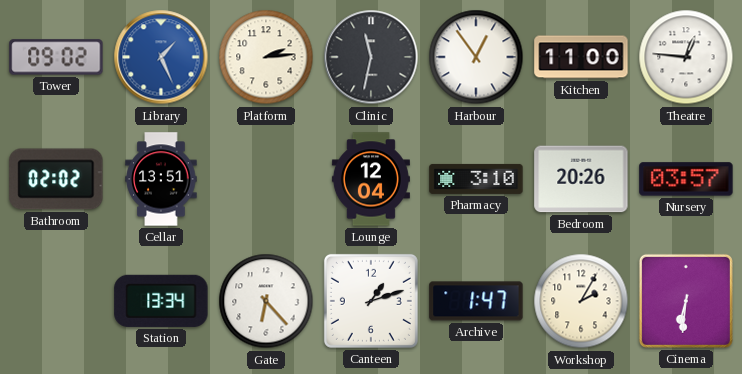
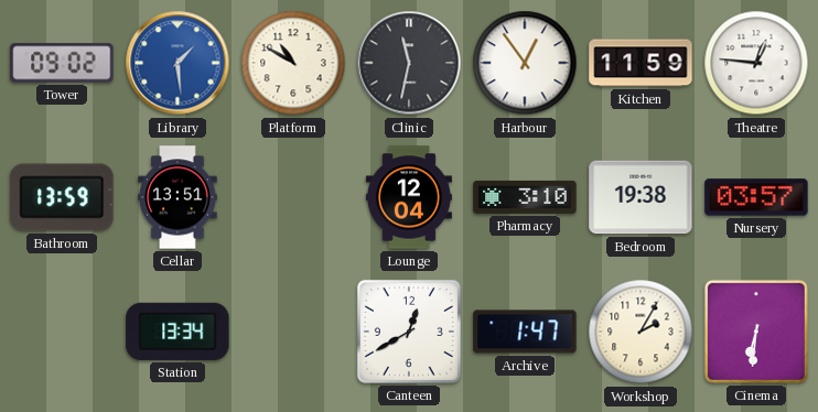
Library: 1:26 -> 1:29 (177, 63)
Platform: 2:14 -> 10:50 (293, 63)
Kitchen: 11:00 -> 11:59 (641, 63)
Bathroom: 02:02 -> 13:59 (62, 197)
Bedroom: 20:26 -> 19:38 (641, 197)
Gate: 6:23 -> none (266, 301)
Canteen: 1:12 -> 12:40 (409, 332)
